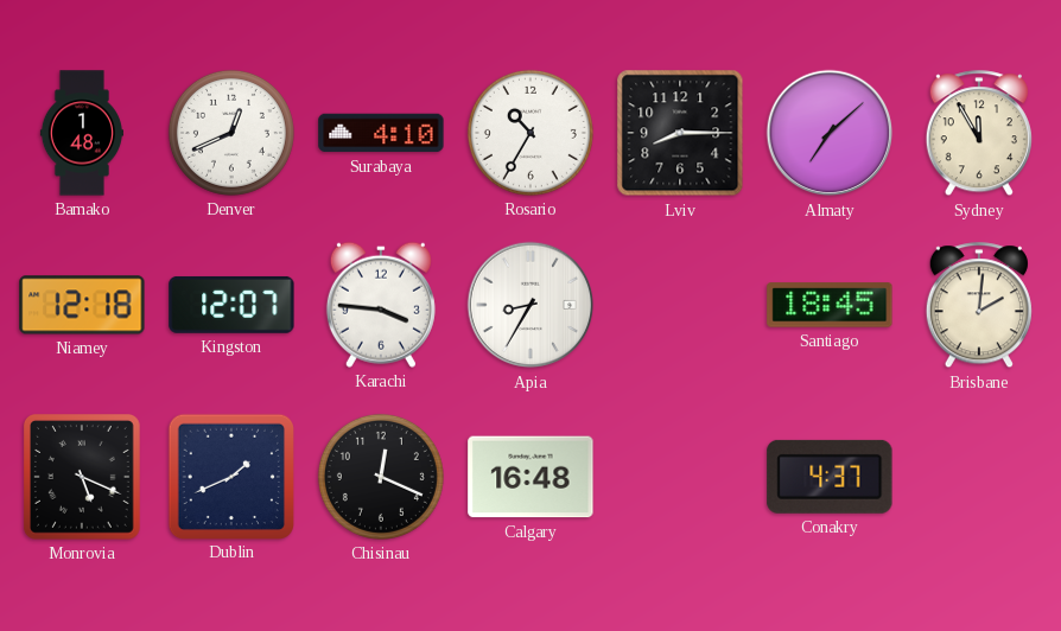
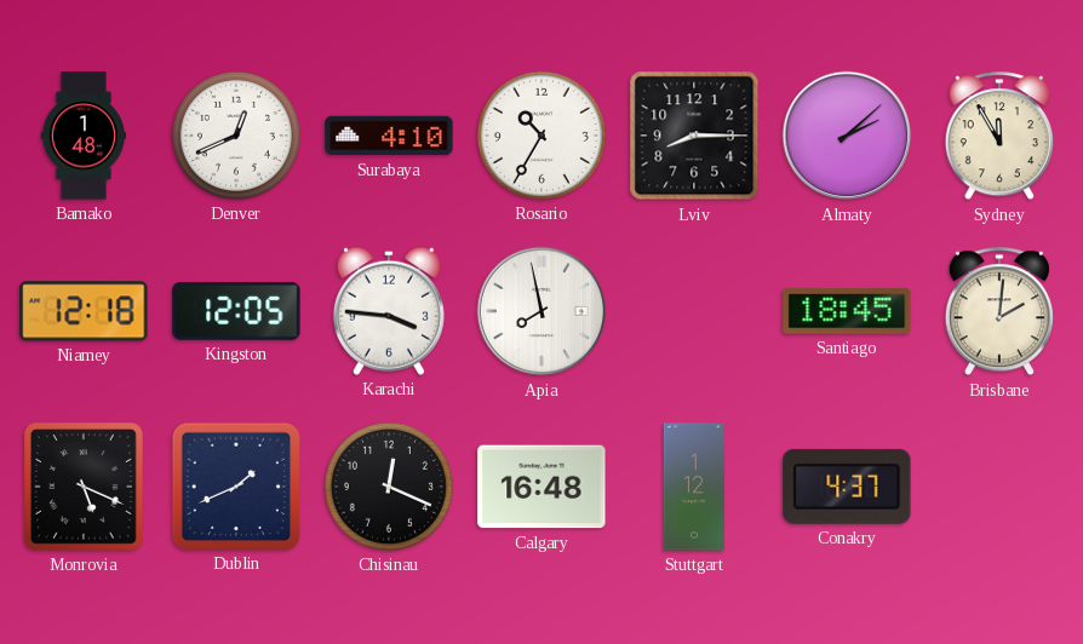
Almaty: 7:08 -> 2:08 (847, 136)
Kingston: 12:07 -> 12:05 (236, 311)
Apia: 8:35 -> 7:58 (541, 311)
Stuttgart: none -> 1:12 (694, 487)
